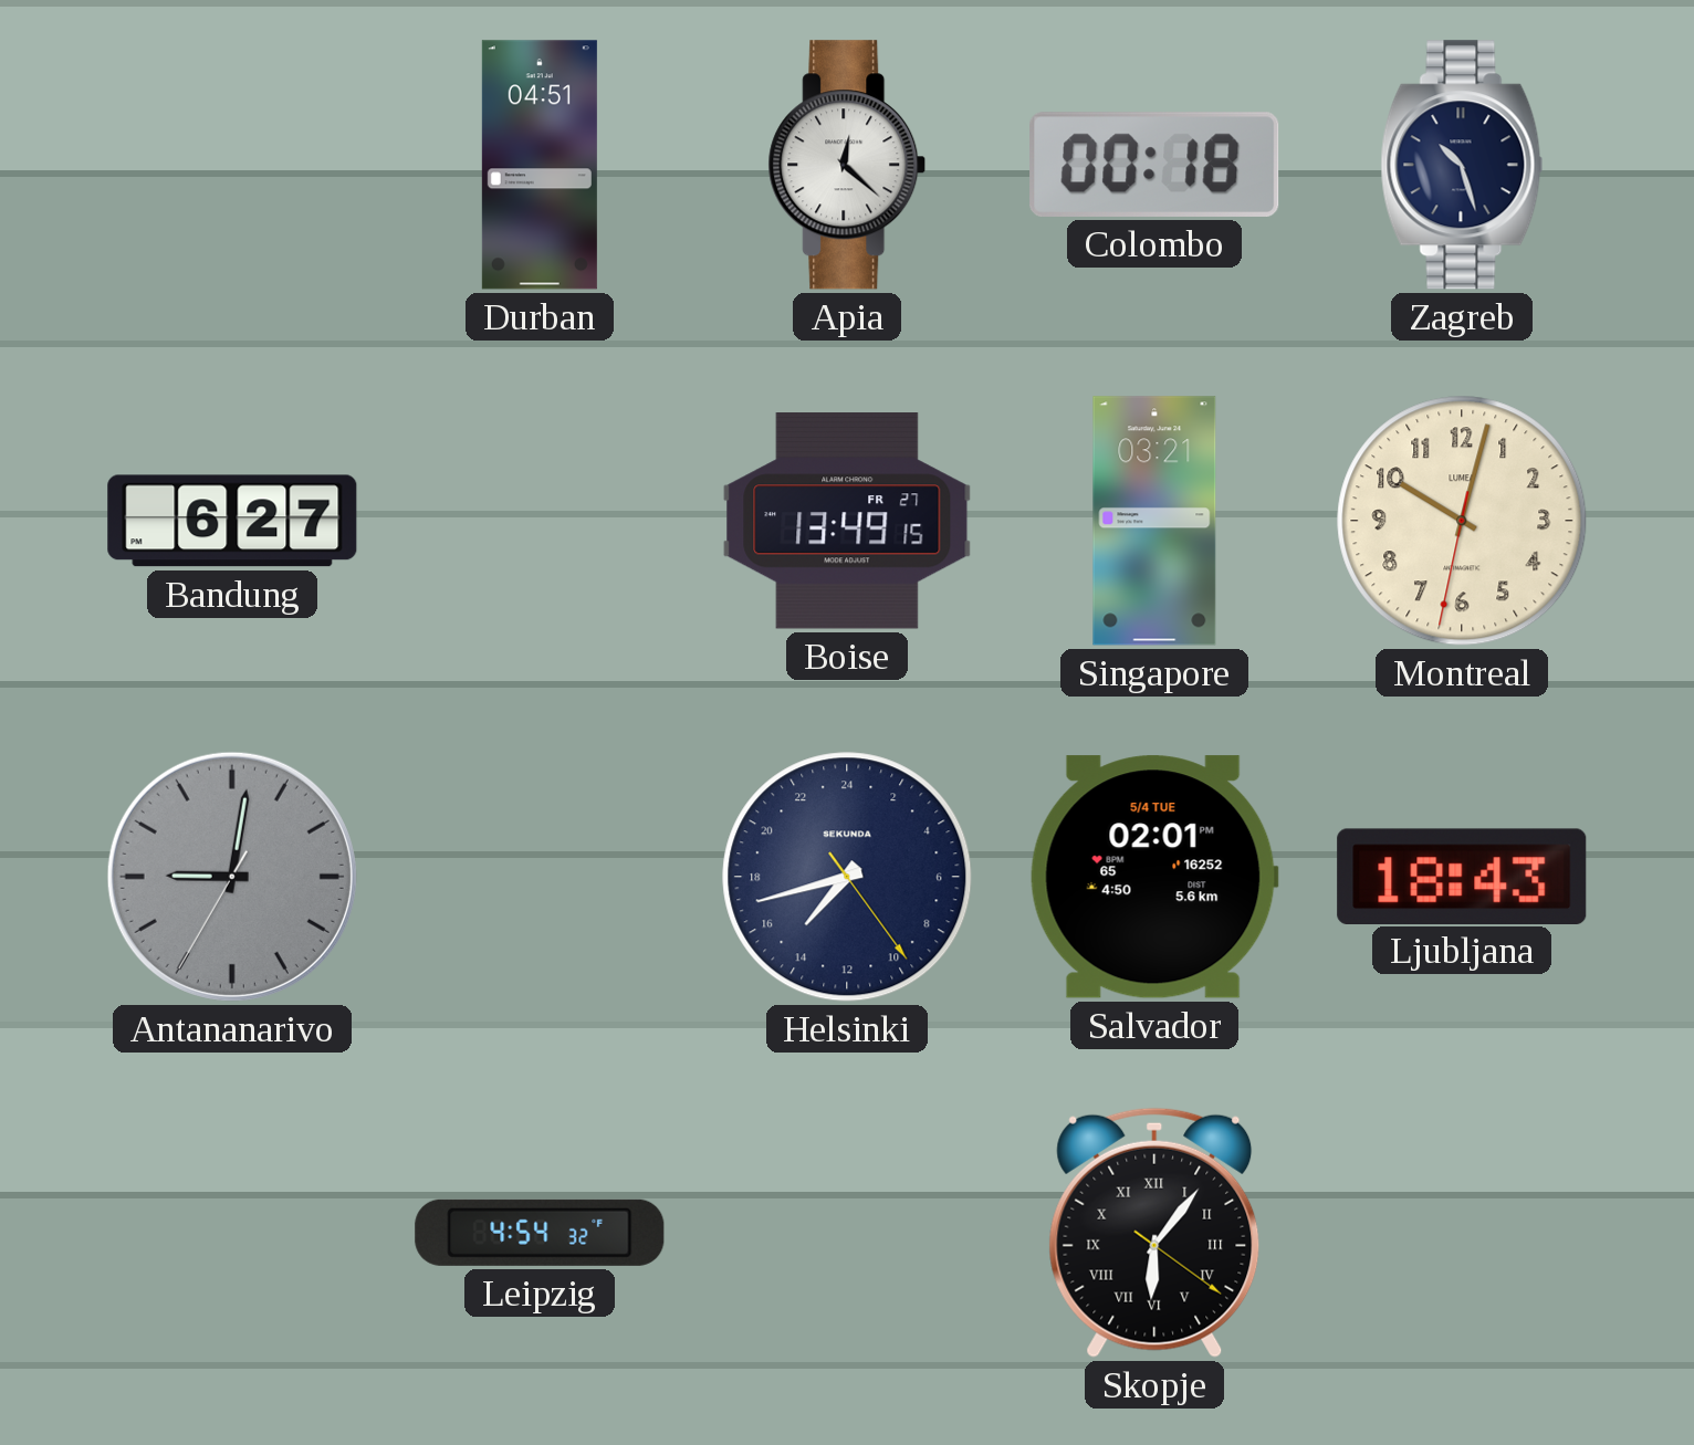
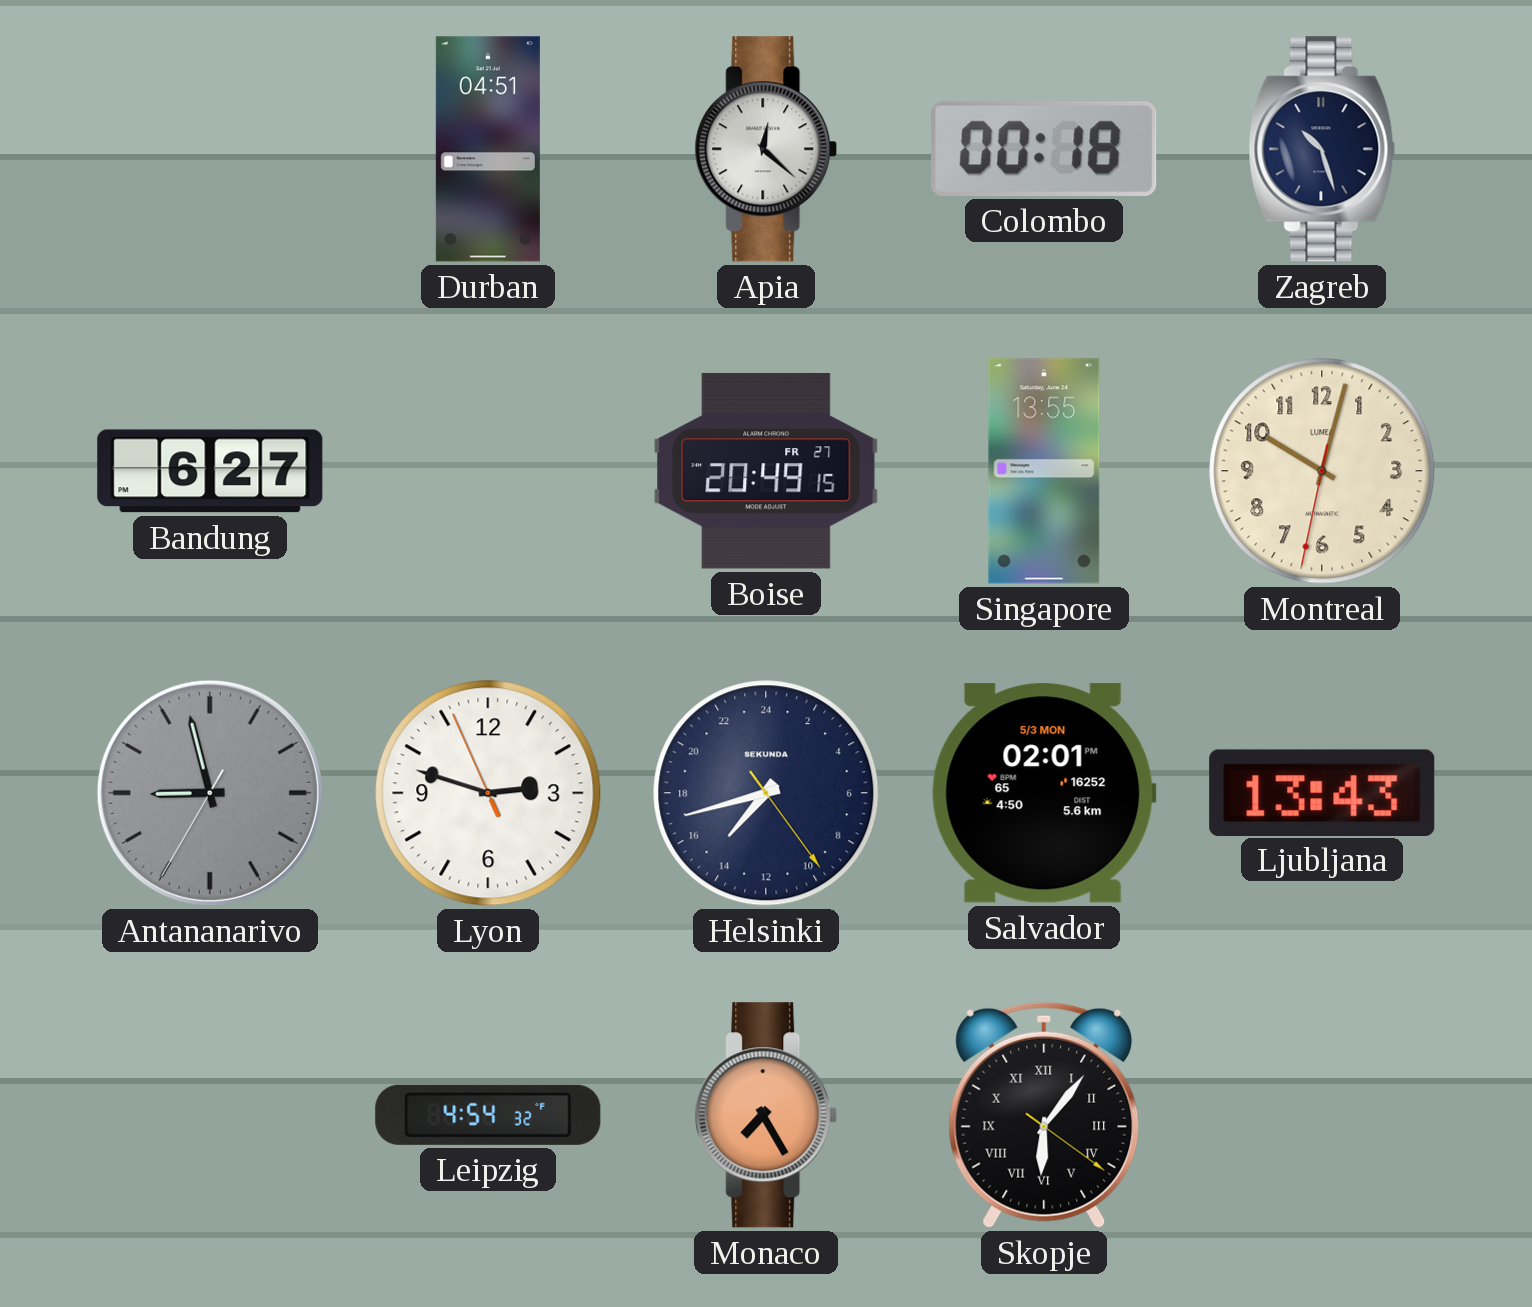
Boise: 13:49 -> 20:49 (766, 471)
Singapore: 03:21 -> 13:55 (1044, 471)
Antananarivo: 9:01 -> 8:57 (210, 793)
Lyon: none -> 2:47 (488, 793)
Salvador date: 5/4 TUE -> 5/3 MON (1044, 793)
Ljubljana: 18:43 -> 13:43 (1322, 792)
Monaco: none -> 7:25 (766, 1115)
